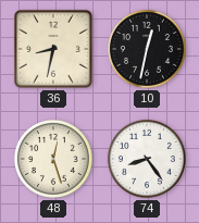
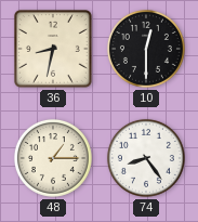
10: 12:32 -> 12:30 (146, 49)
48: 12:27 -> 1:15 (53, 158)
